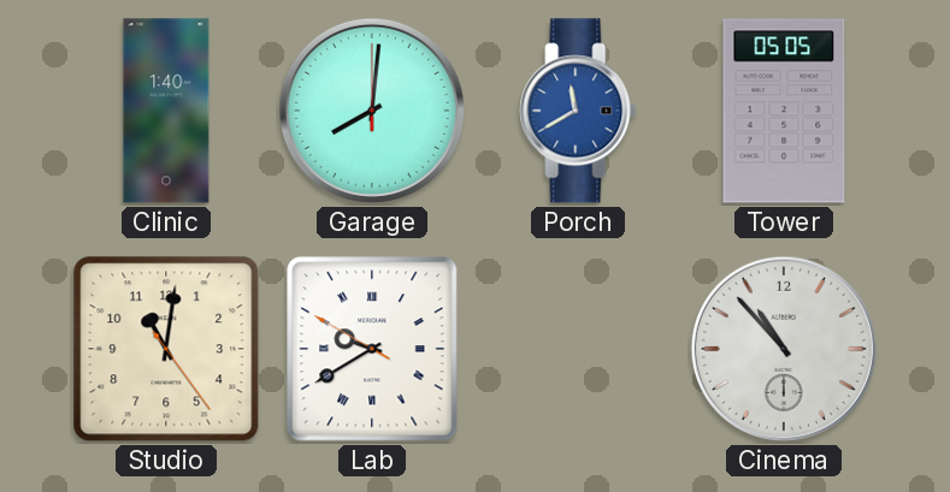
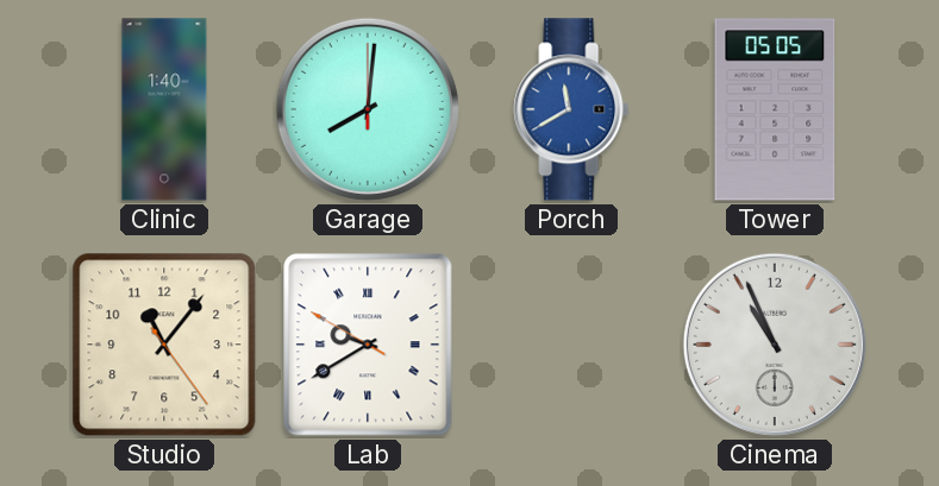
Studio: 11:01 -> 11:06 (164, 345)
Cinema: 10:53 -> 10:56 (775, 345)
